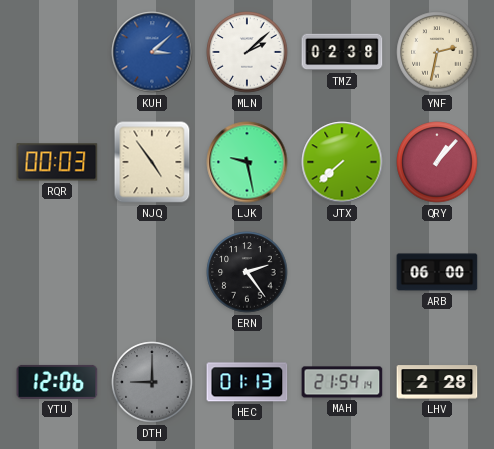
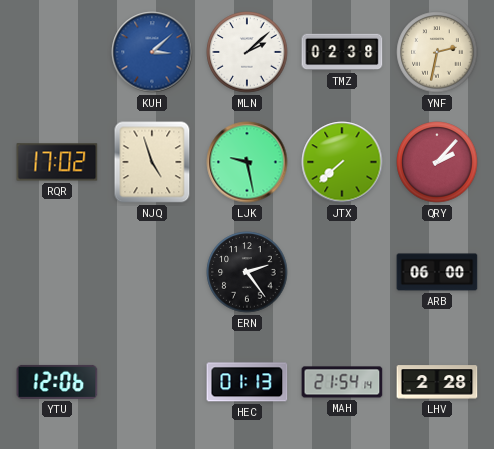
RQR: 00:03 -> 17:02 (57, 162)
NJQ: 4:54 -> 4:57 (152, 162)
QRY: 1:07 -> 2:07 (437, 162)
DTH: 9:00 -> none (152, 382)
